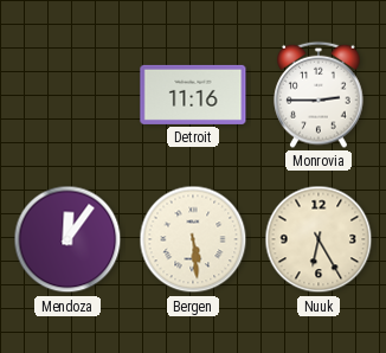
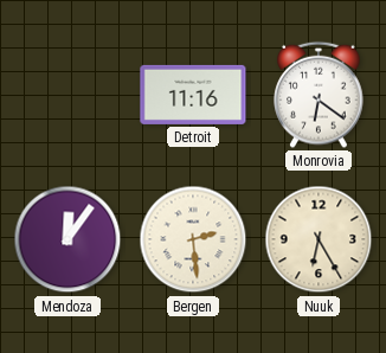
Monrovia: 2:45 -> 6:21 (319, 95)
Bergen: 5:29 -> 2:29 (193, 239)
